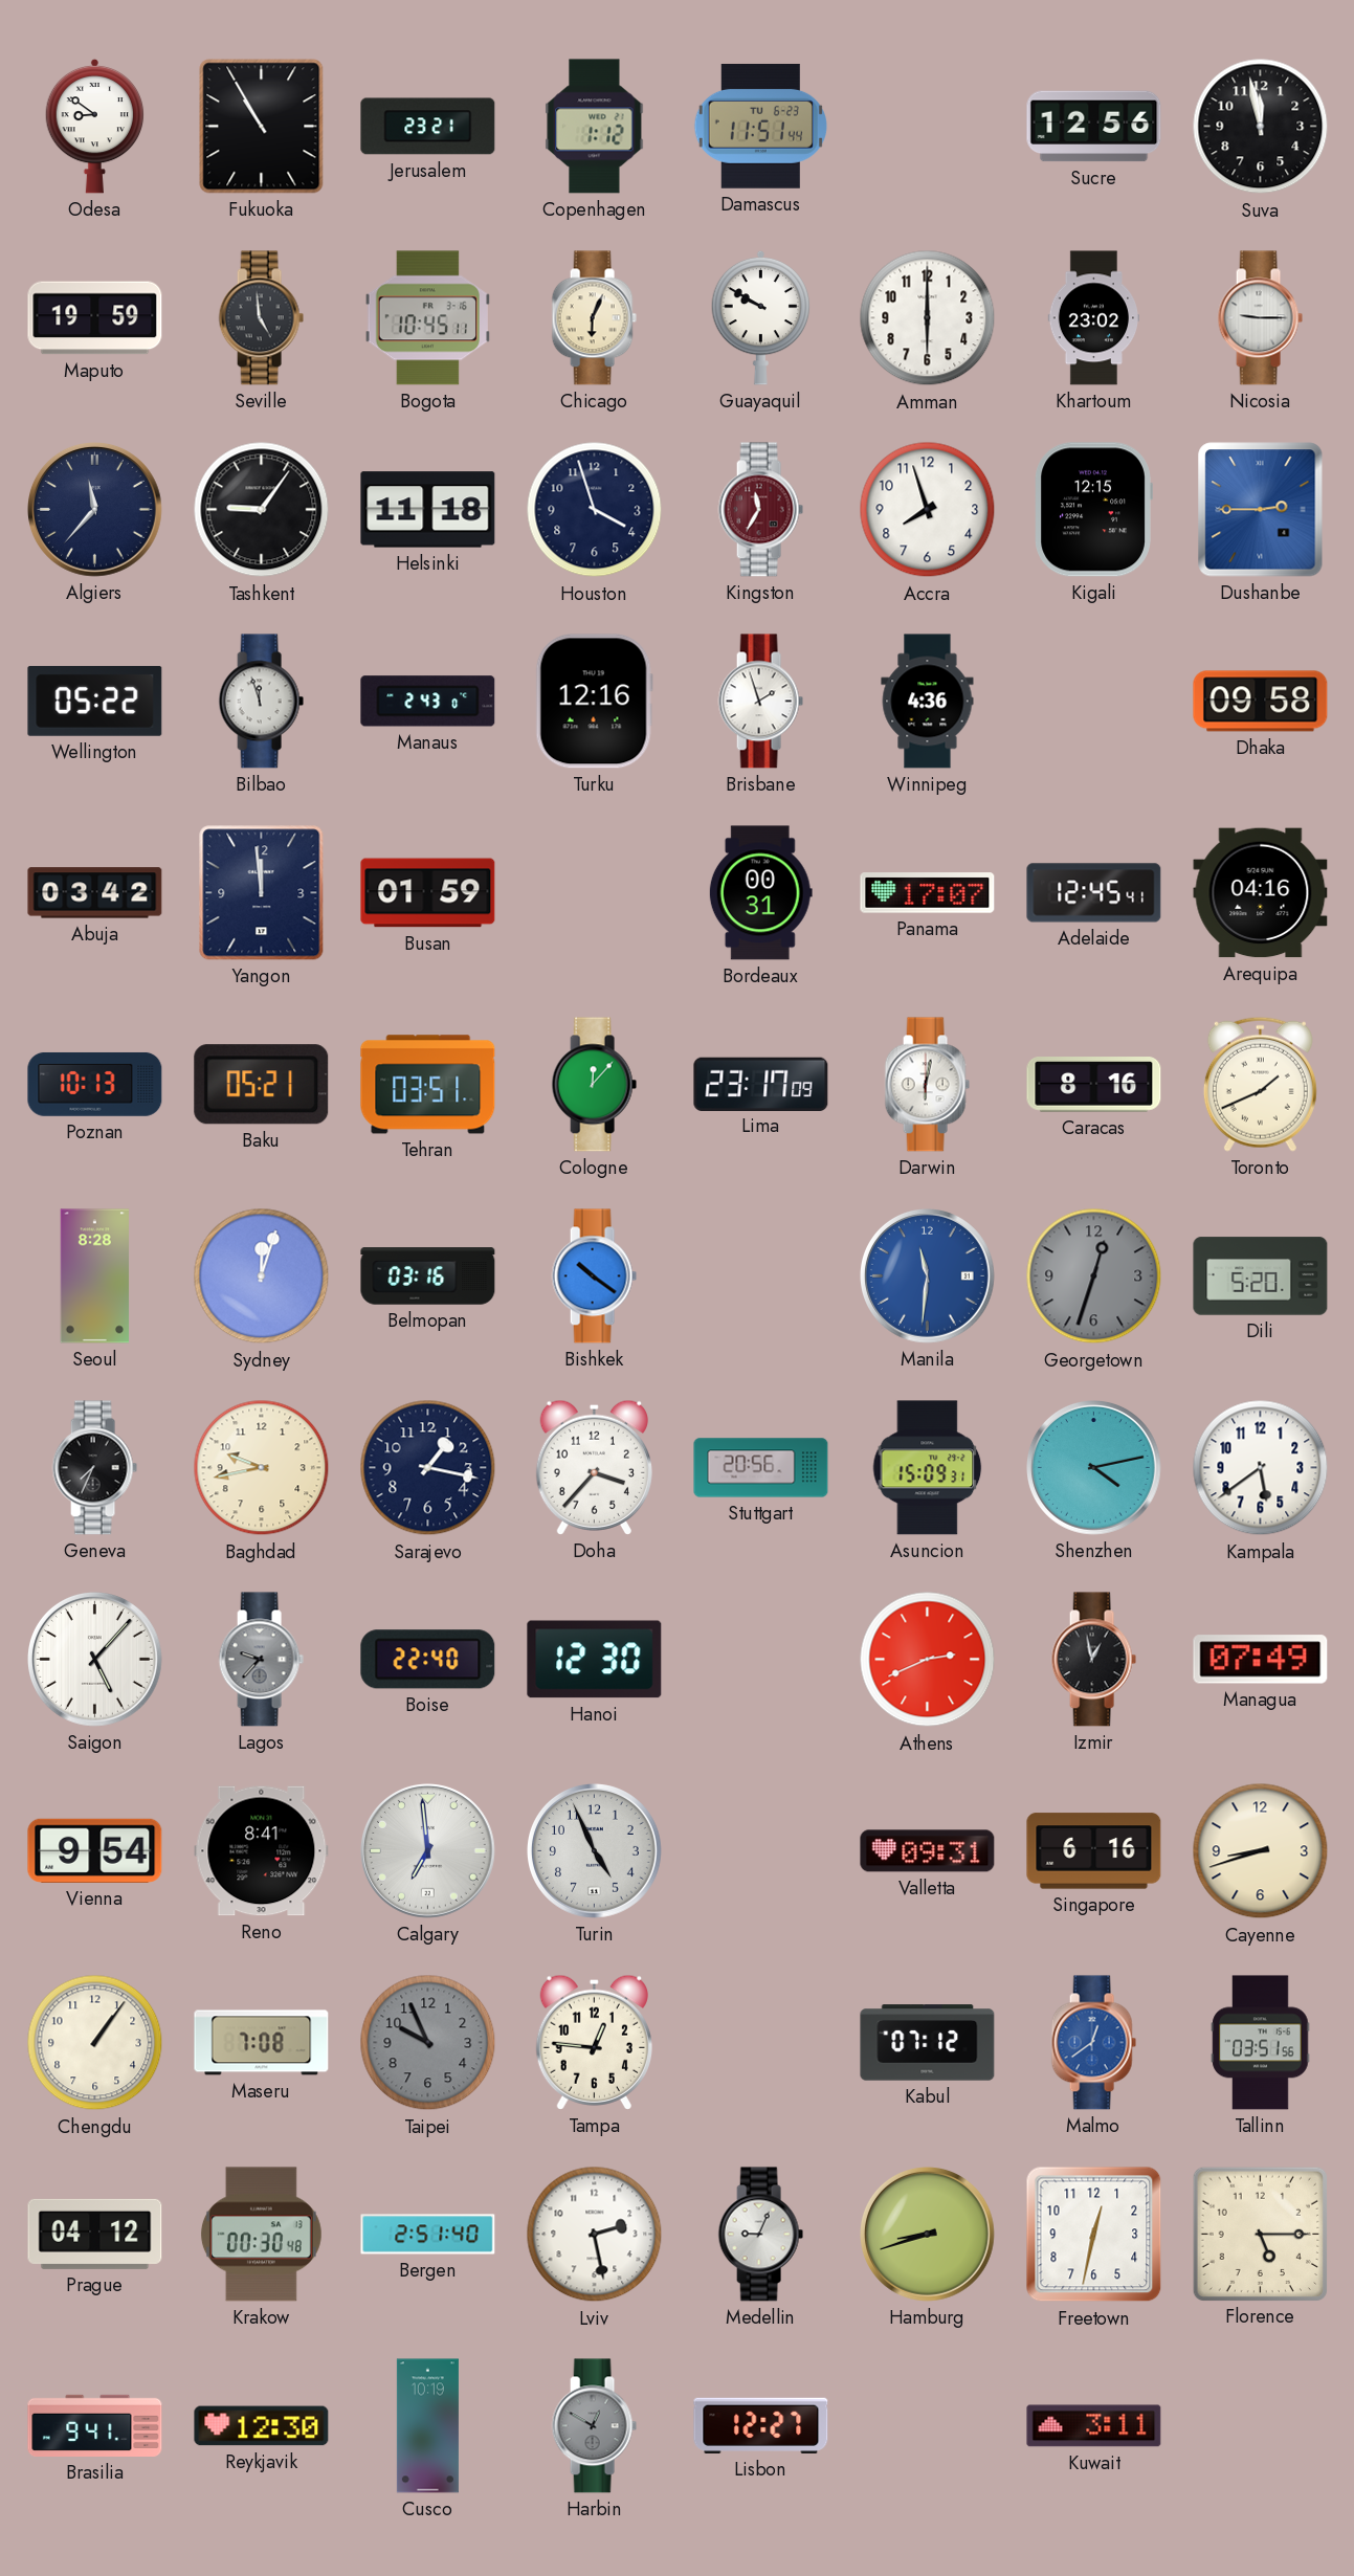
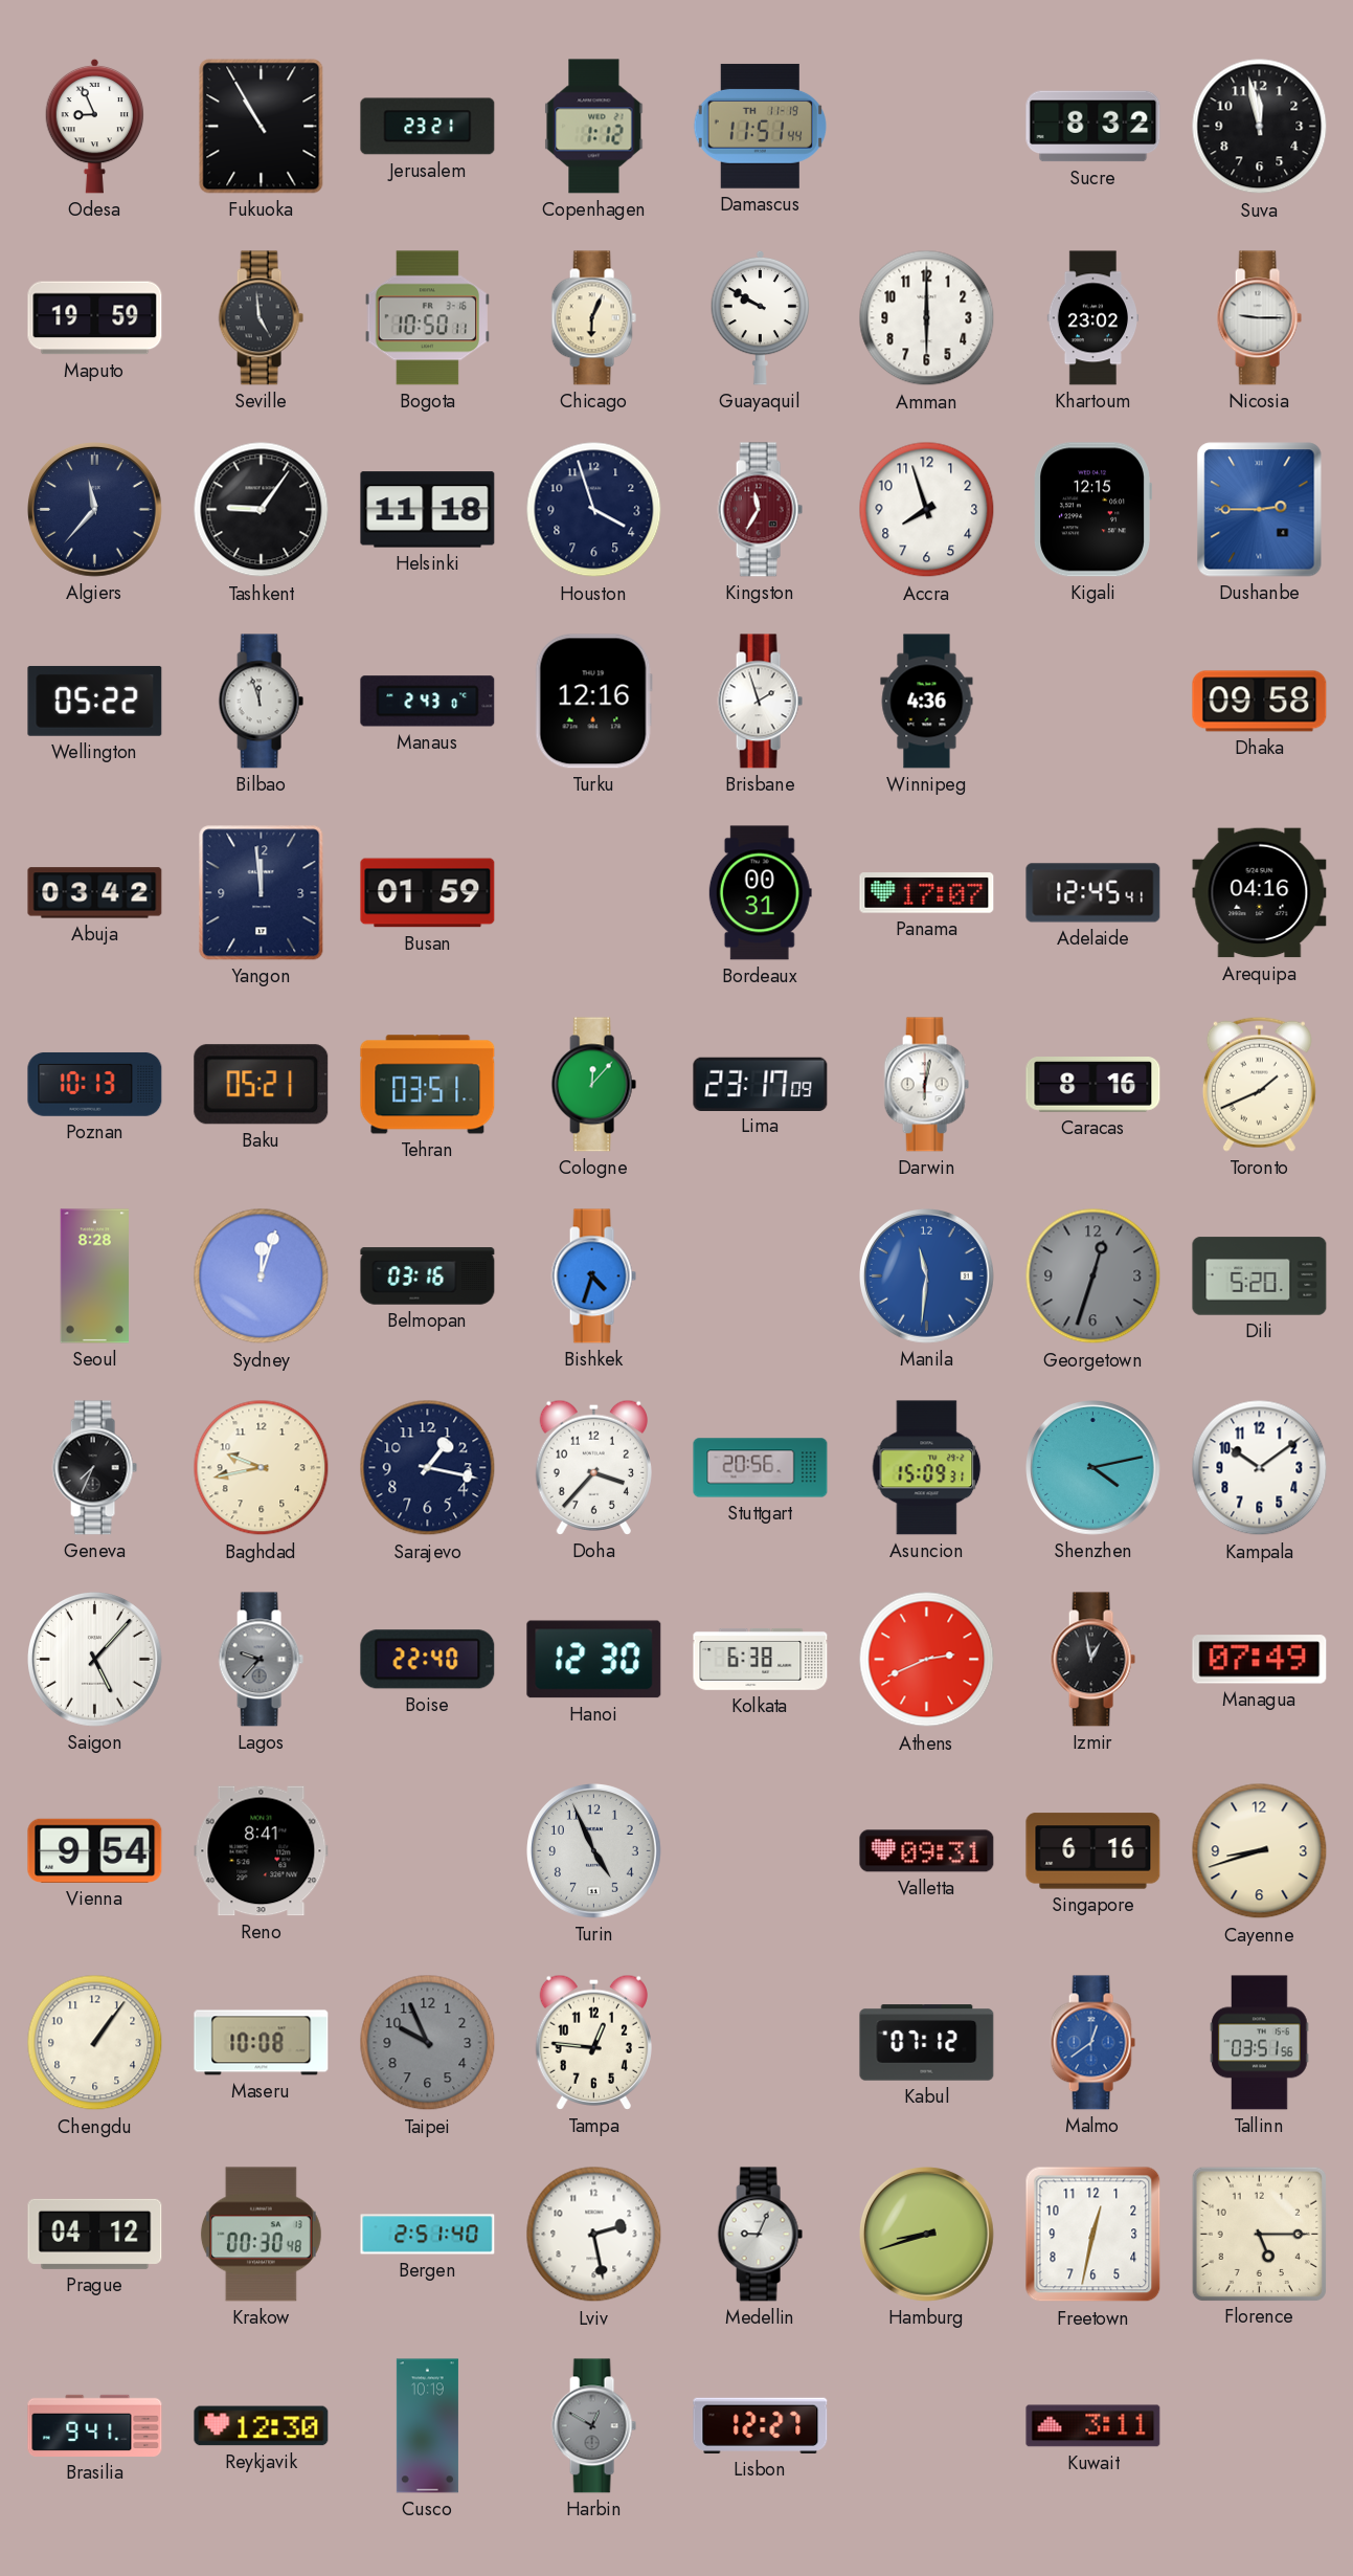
Odesa: 8:51 -> 8:56 (95, 126)
Damascus date: TU 6-23 -> TH 11-19 (760, 126)
Sucre: 12:56 -> 8:32 (1093, 127)
Bogota: 10:45 -> 10:50 (427, 318)
Bishkek: 10:21 -> 4:33 (593, 1276)
Kampala: 5:39 -> 10:09 (1260, 1468)
Kolkata: none -> 6:38 (761, 1659)
Calgary: 6:59 -> none (428, 1851)
Maseru: 7:08 -> 10:08 (262, 2043)
